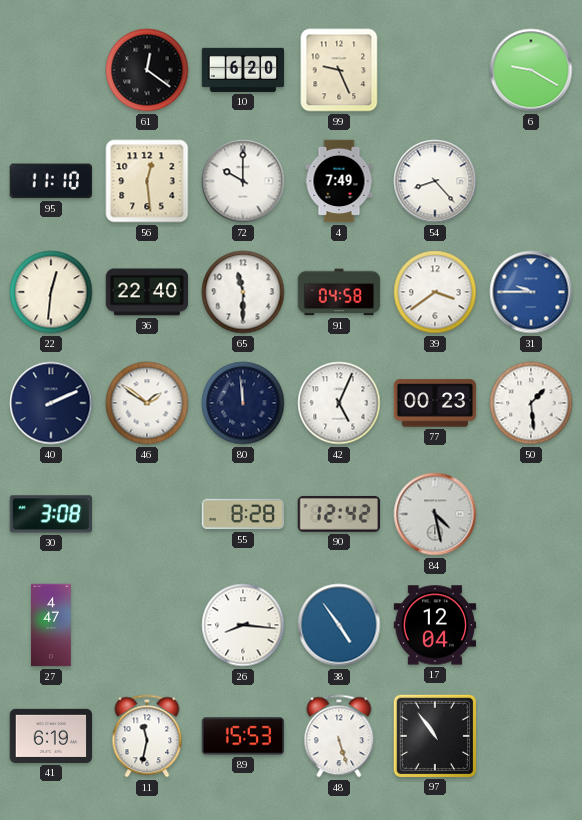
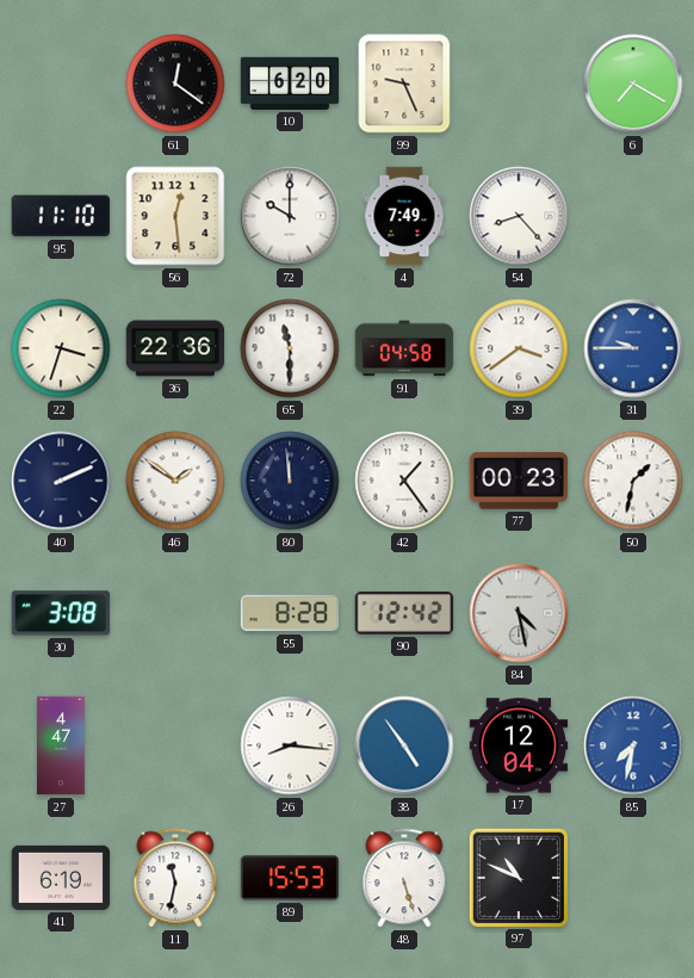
6: 9:20 -> 7:20 (633, 83)
22: 12:31 -> 3:33 (61, 348)
36: 22:40 -> 22:36 (175, 348)
42: 5:04 -> 1:24 (404, 481)
50: 1:29 -> 1:32 (633, 481)
85: none -> 7:32 (633, 745)
97: 10:54 -> 10:49 (518, 877)
